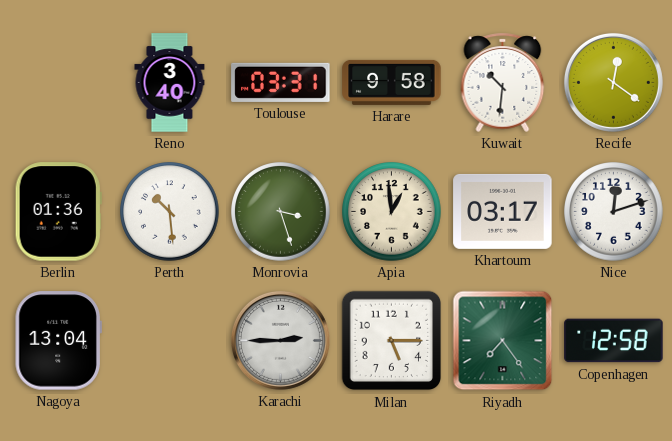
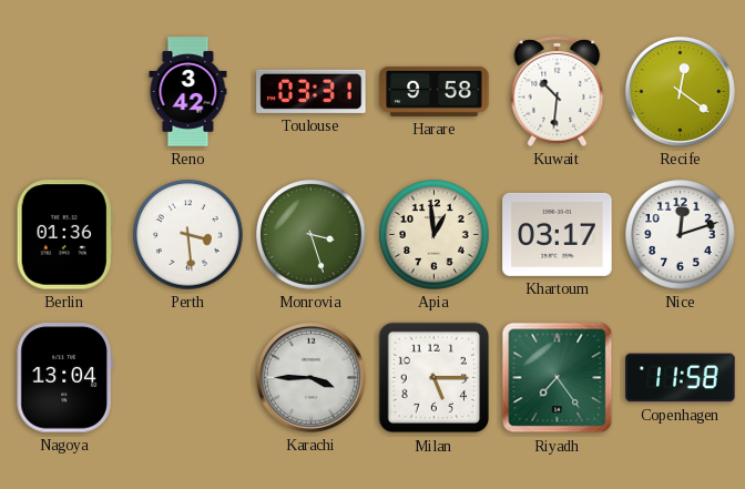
Reno: 3:40 -> 3:42 (188, 92)
Perth: 10:29 -> 3:29 (188, 235)
Karachi: 2:45 -> 3:45 (310, 377)
Copenhagen: 12:58 -> 11:58 (681, 378)
